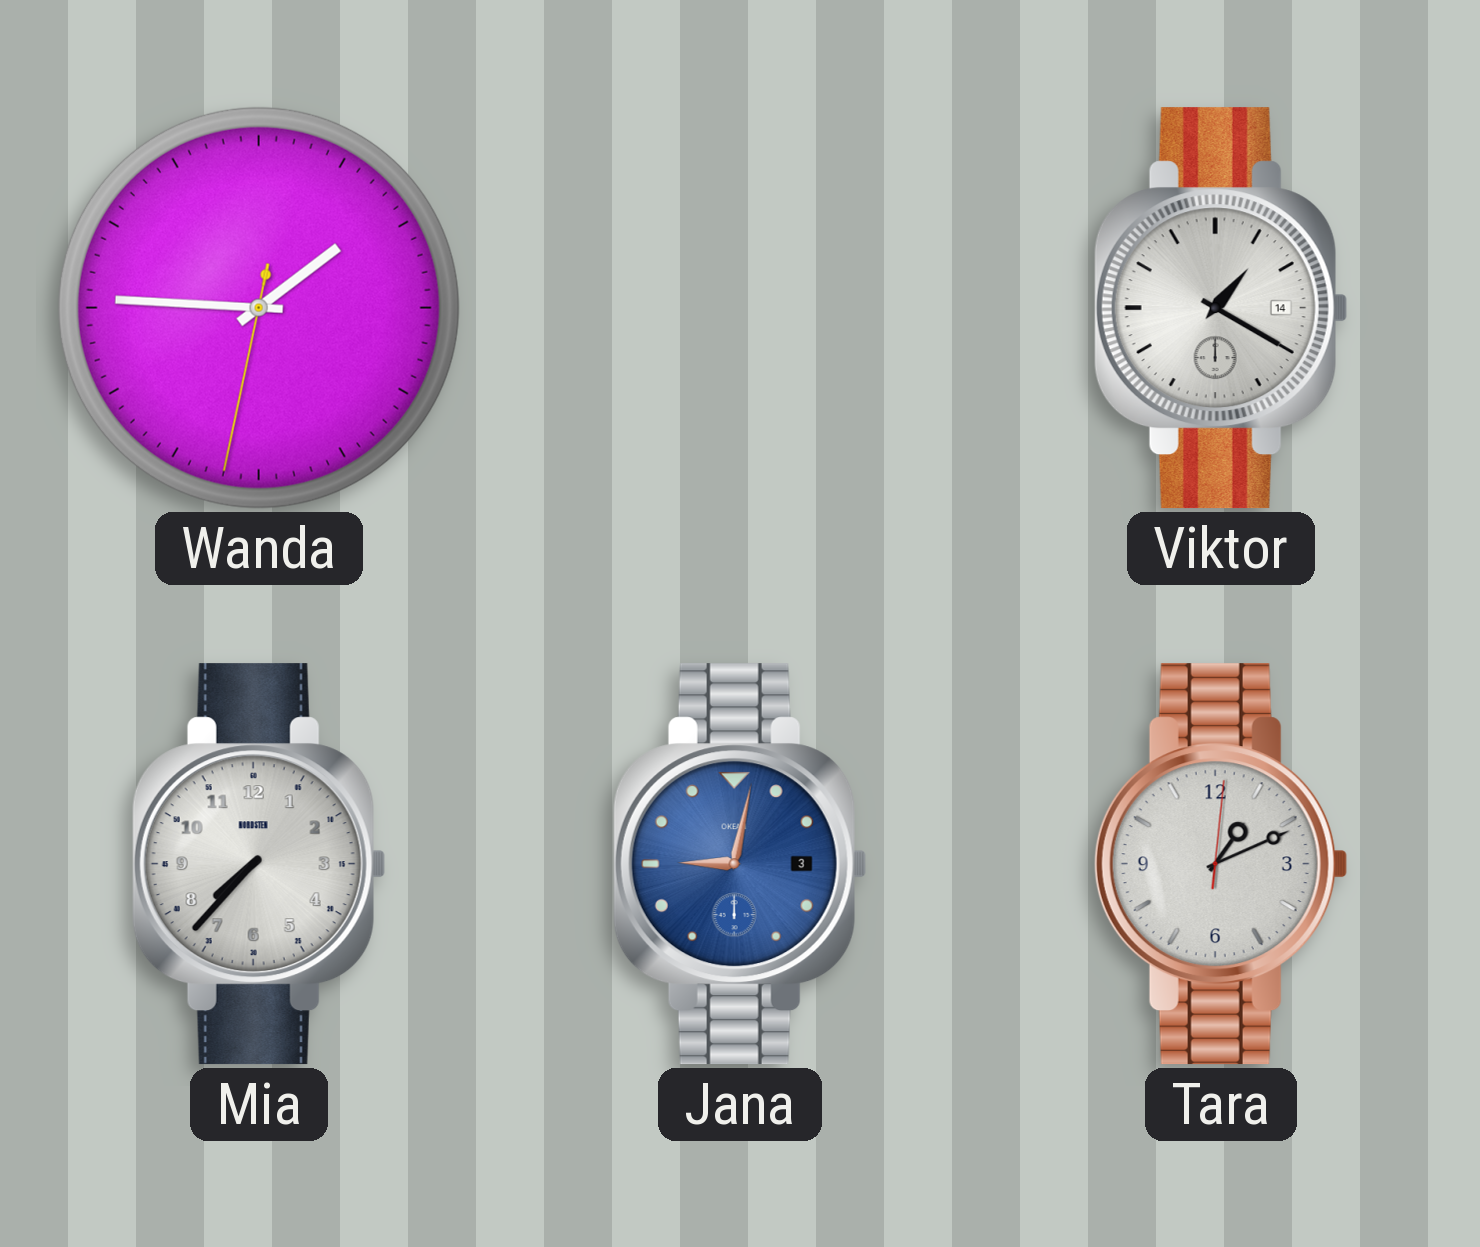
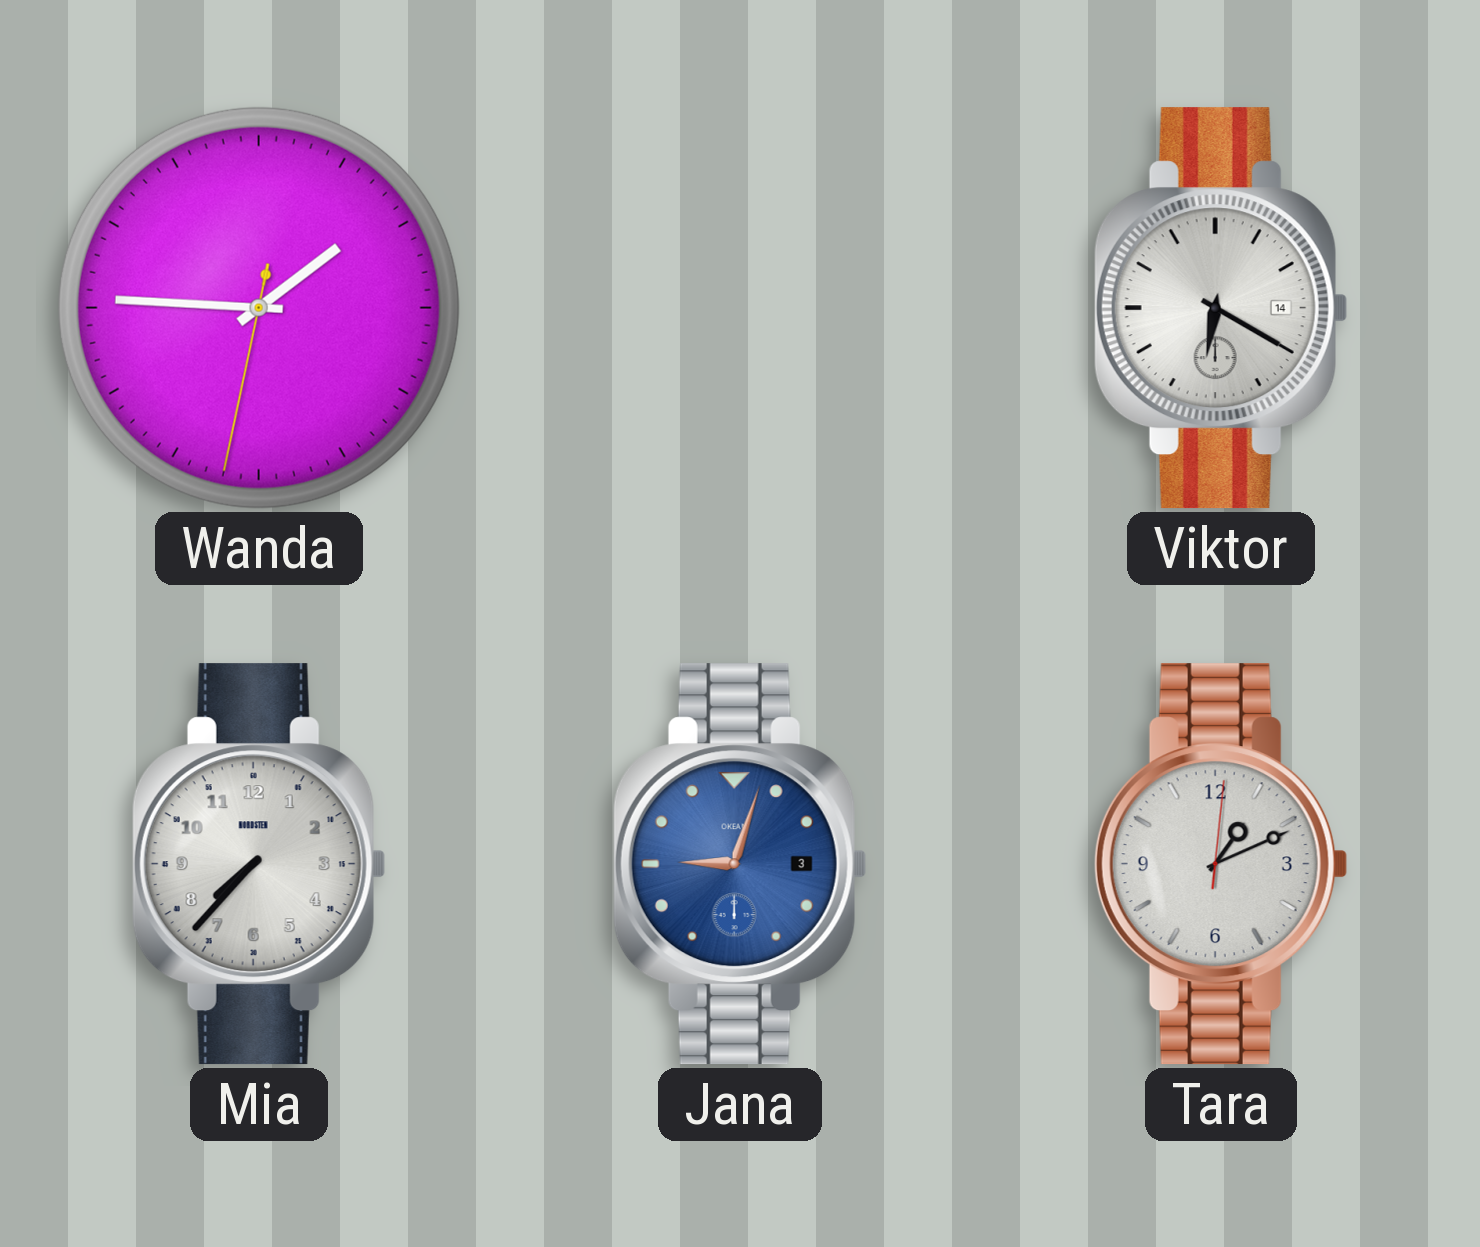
Viktor: 1:20 -> 6:20 (1221, 308)
Jana: 9:02 -> 9:03 (740, 864)
